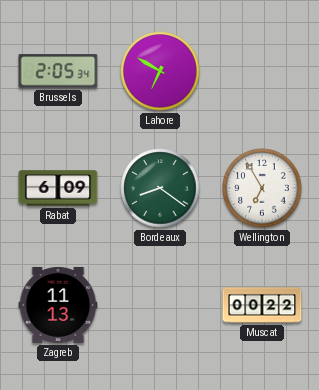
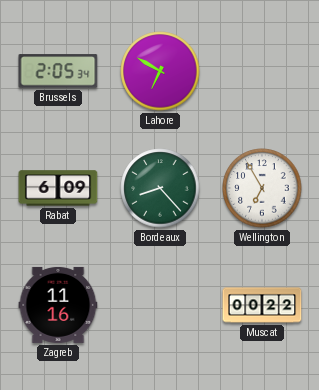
Bordeaux: 8:21 -> 8:23 (160, 188)
Zagreb: 11:13 -> 11:16 (58, 305)
